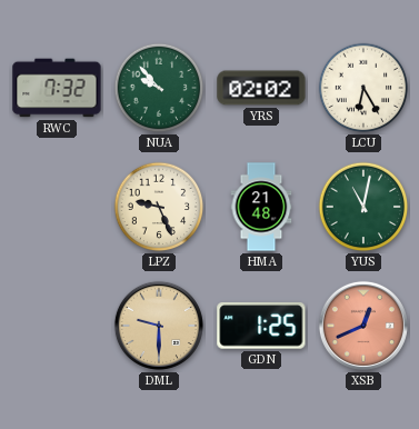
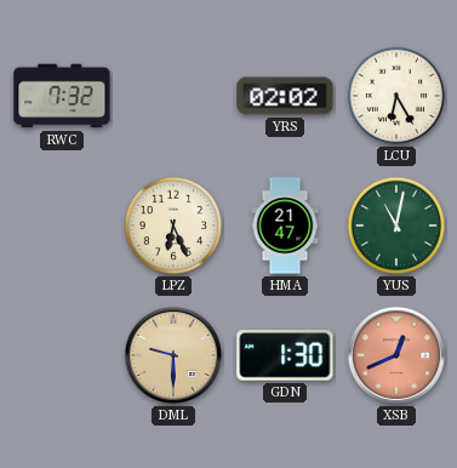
NUA: 9:53 -> none (159, 88)
LPZ: 9:26 -> 6:26 (173, 226)
HMA: 21:48 -> 21:47 (285, 226)
GDN: 1:25 -> 1:30 (285, 355)
